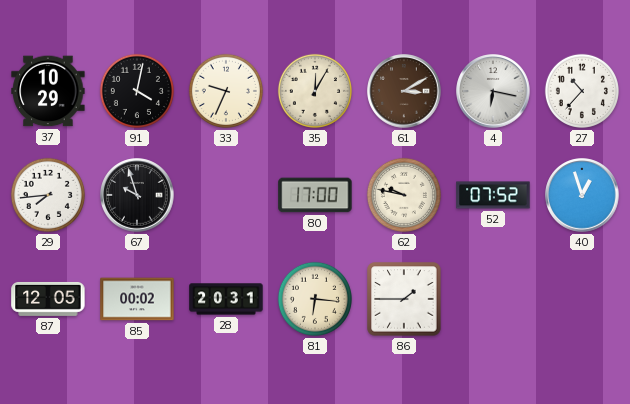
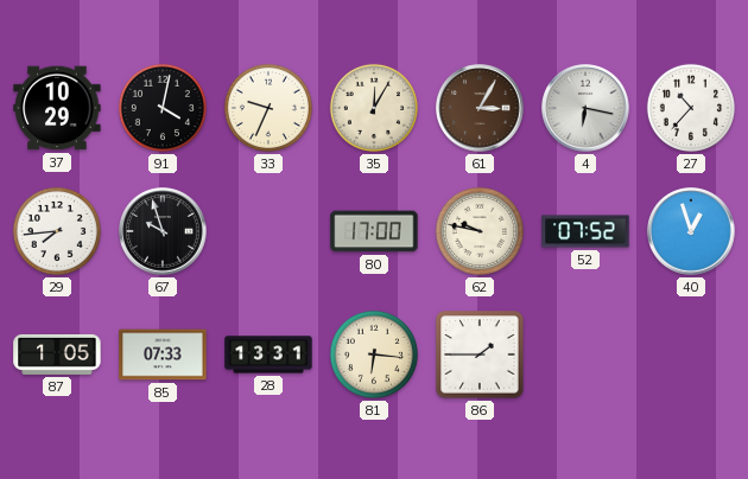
61: 3:10 -> 3:05 (480, 108)
87: 12:05 -> 1:05 (57, 355)
85: 00:02 -> 07:33 (163, 355)
28: 20:31 -> 13:31 (268, 355)
